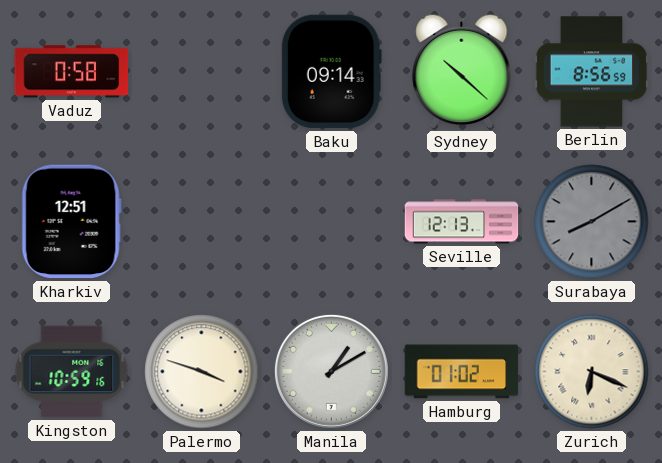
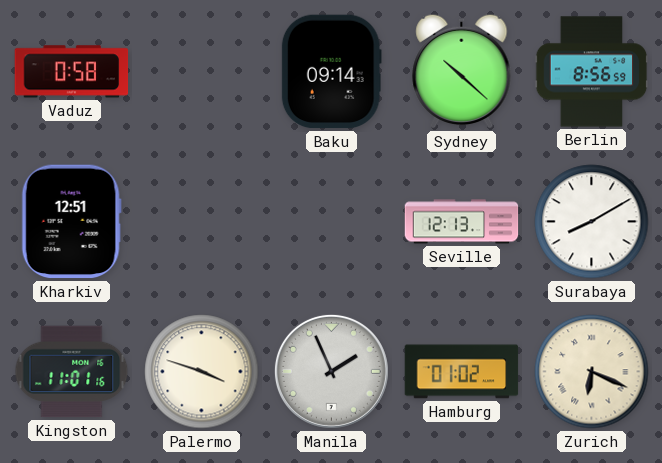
Surabaya dial: grey -> white (592, 222)
Kingston: 10:59 -> 11:01 (72, 372)
Manila: 1:10 -> 1:56 (331, 371)
